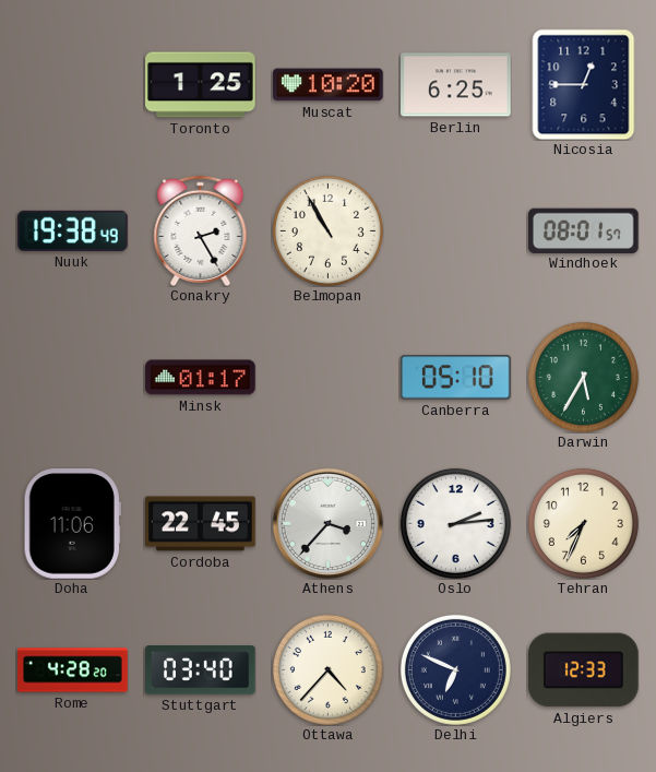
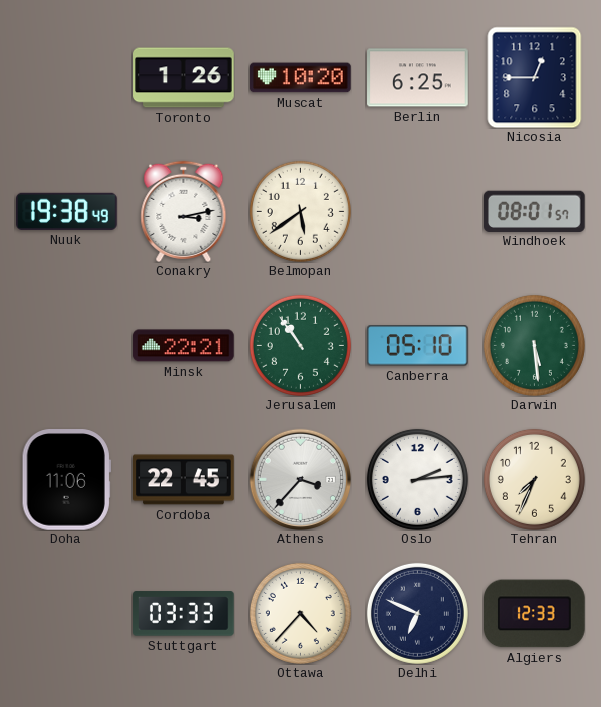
Toronto: 1:25 -> 1:26 (184, 78)
Conakry: 2:25 -> 3:13 (184, 211)
Belmopan: 10:55 -> 5:39 (300, 211)
Minsk: 01:17 -> 22:21 (184, 346)
Jerusalem: none -> 10:54 (300, 345)
Darwin: 5:35 -> 5:29 (534, 345)
Rome: 4:28 -> none (73, 670)
Stuttgart: 03:40 -> 03:33 (184, 614)
